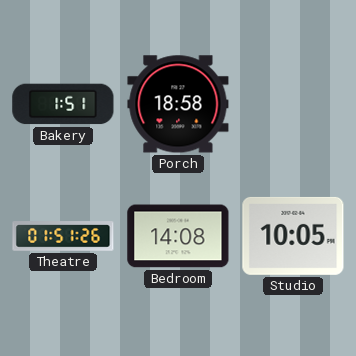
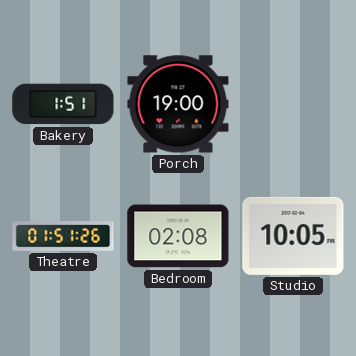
Porch: 18:58 -> 19:00 (178, 104)
Bedroom: 14:08 -> 02:08 (178, 236)
